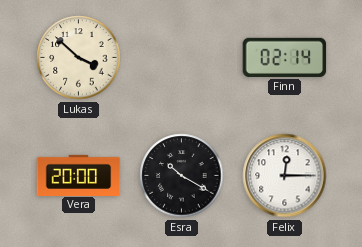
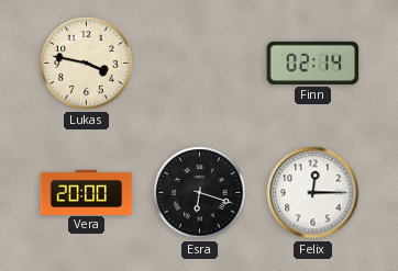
Lukas: 3:52 -> 3:47 (87, 64)
Esra: 10:20 -> 6:18 (200, 193)
